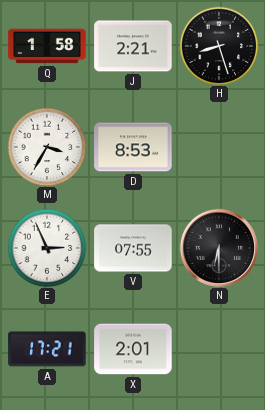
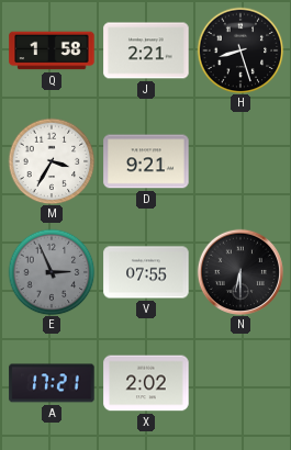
D: 8:53 -> 9:21 (146, 161)
E dial: white -> grey (52, 272)
X: 2:01 -> 2:02 (146, 383)
